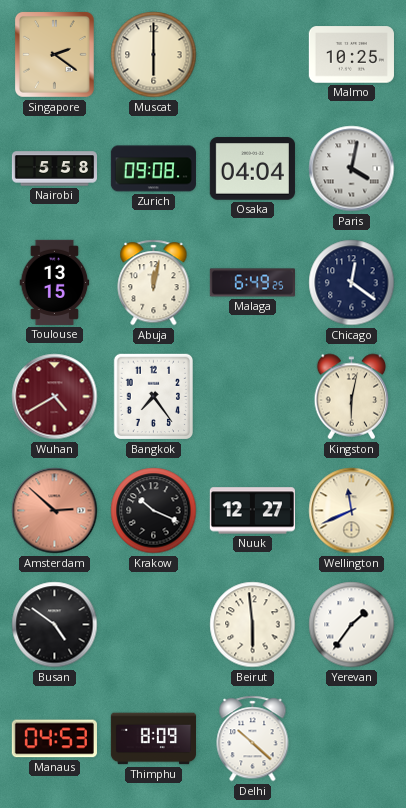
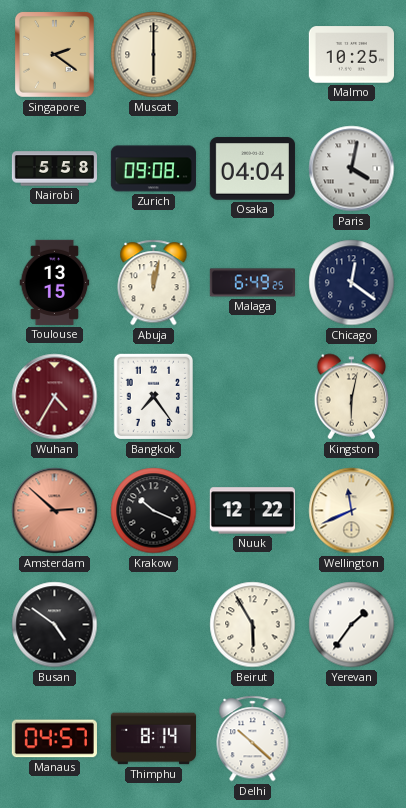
Wuhan: 4:40 -> 4:35 (55, 397)
Nuuk: 12:27 -> 12:22 (252, 511)
Beirut: 5:59 -> 5:55 (253, 625)
Manaus: 04:53 -> 04:57 (54, 739)
Thimphu: 8:09 -> 8:14 (153, 739)
